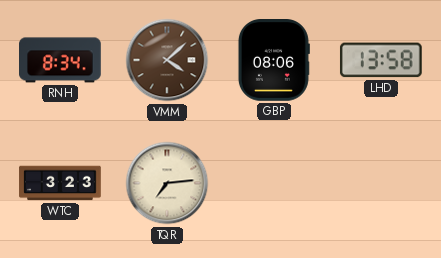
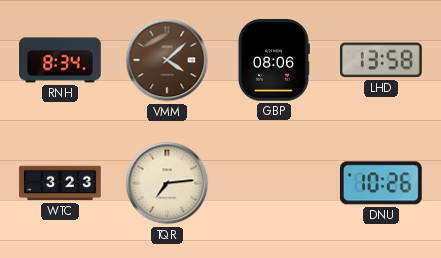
DNU: none -> 10:26 (381, 183)
